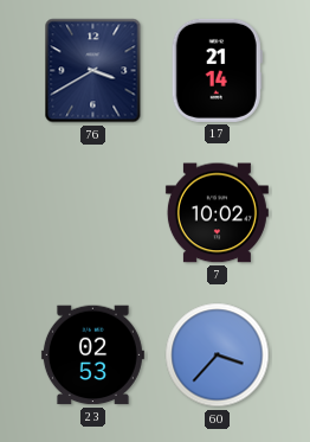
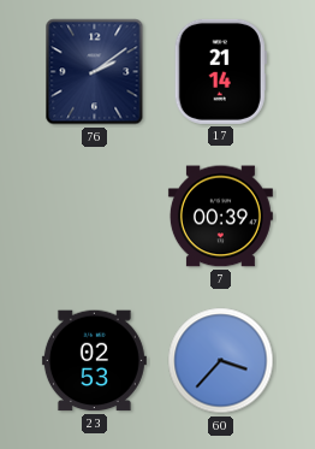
76: 3:40 -> 2:09 (95, 72)
7: 10:02 -> 00:39 (220, 217)
